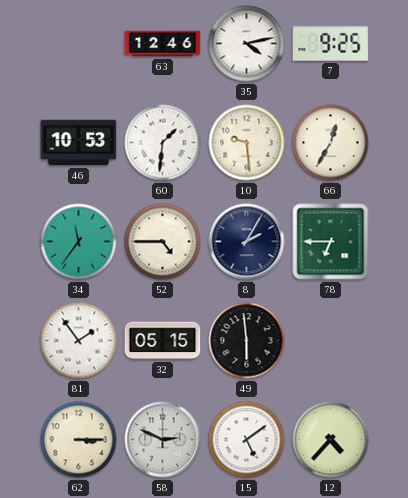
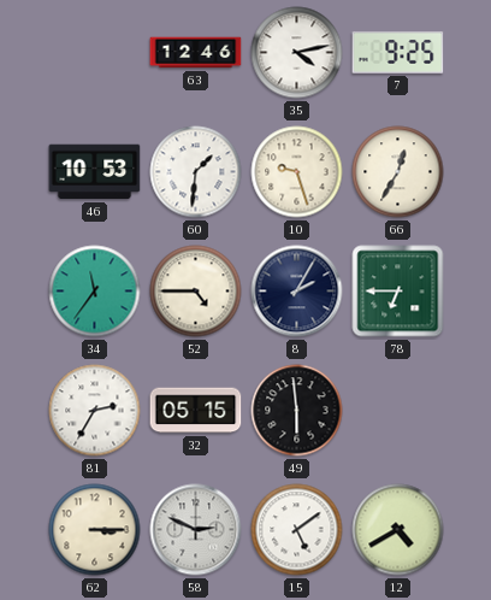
10: 9:29 -> 9:27 (297, 172)
81: 1:54 -> 2:35 (95, 411)
12: 4:37 -> 4:40 (398, 530)
